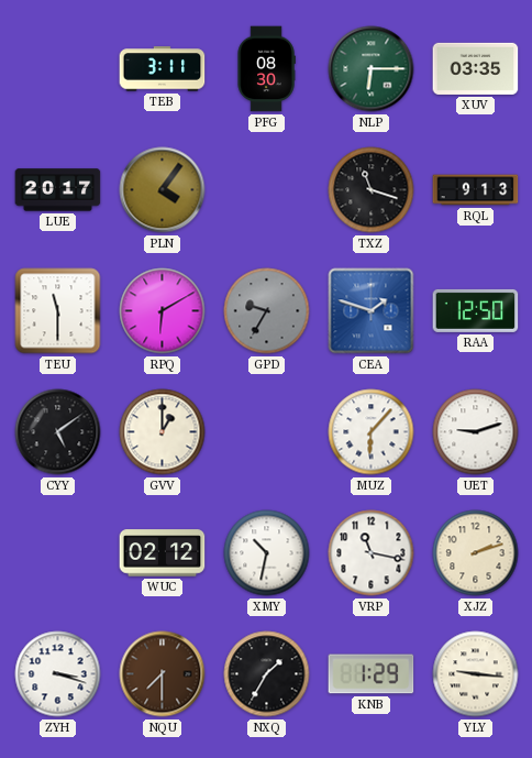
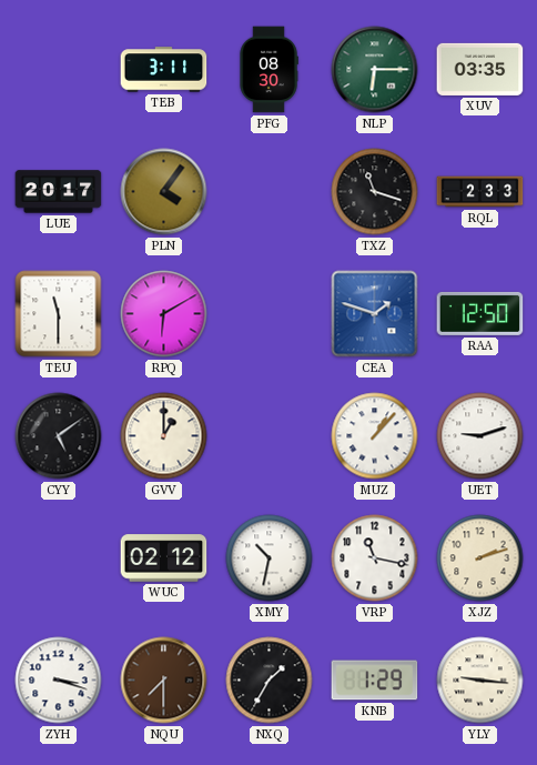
RQL: 9:13 -> 2:33 (480, 192)
GPD: 9:35 -> none (267, 311)
MUZ: 6:07 -> 1:07 (375, 436)
